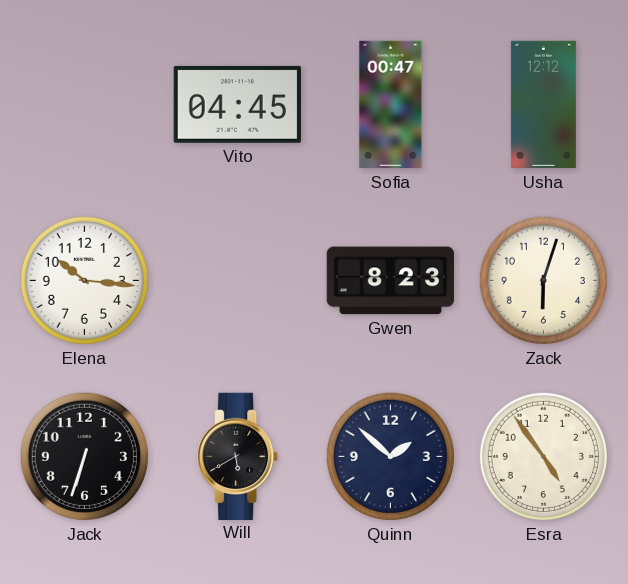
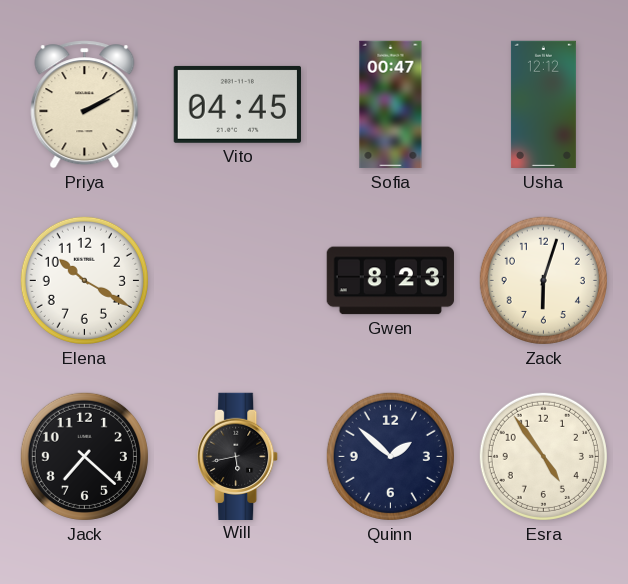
Priya: none -> 2:10 (85, 105)
Elena: 10:16 -> 10:20 (84, 280)
Jack: 6:33 -> 7:22 (84, 456)
Will: 5:40 -> 5:43 (238, 456)
